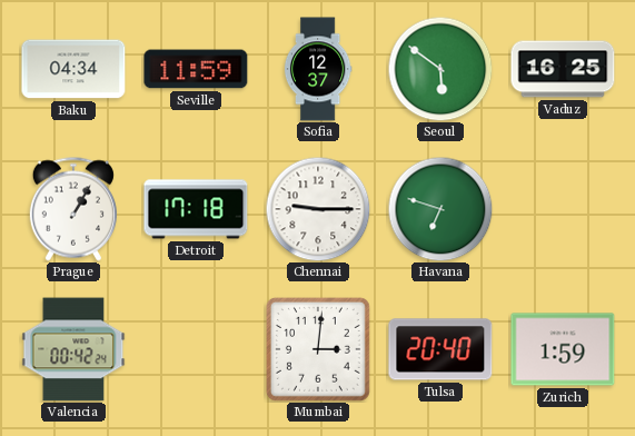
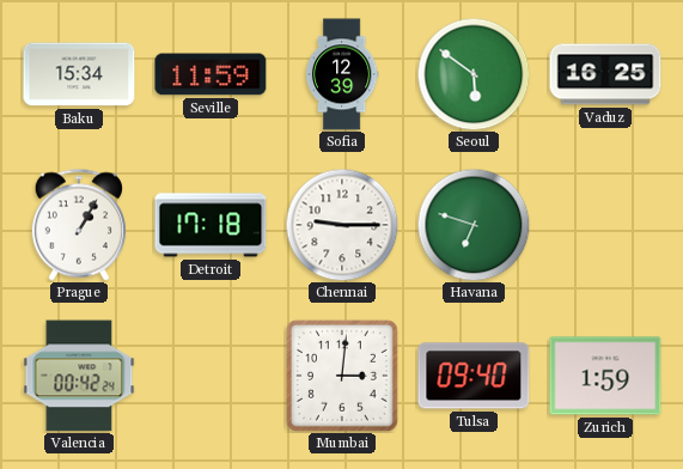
Baku: 04:34 -> 15:34 (79, 74)
Sofia: 12:37 -> 12:39 (342, 74)
Tulsa: 20:40 -> 09:40 (474, 376)
